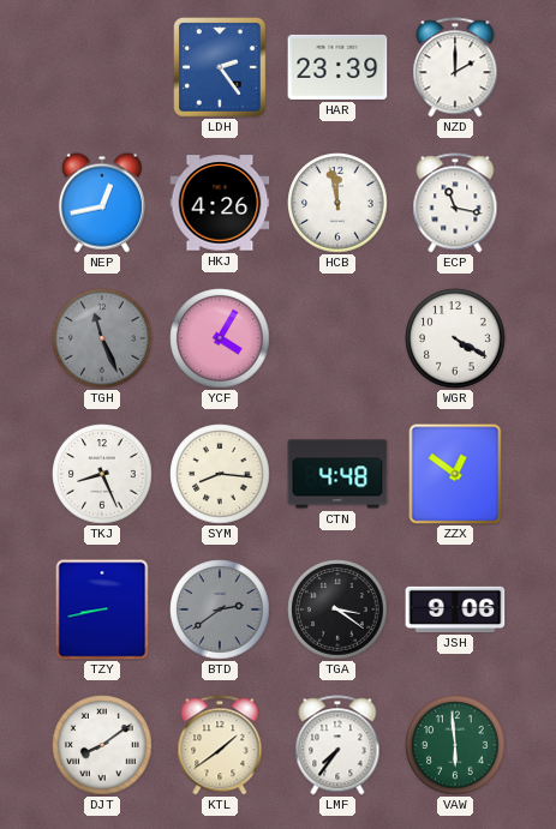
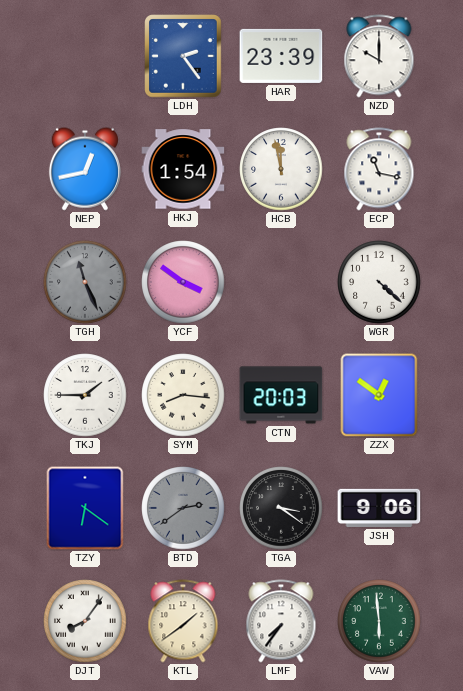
NZD: 2:00 -> 10:00 (379, 56)
HKJ: 4:26 -> 1:54 (183, 169)
YCF: 4:05 -> 3:51 (183, 282)
WGR: 4:20 -> 4:22 (379, 282)
TKJ: 8:26 -> 1:45 (85, 395)
CTN: 4:48 -> 20:03 (281, 395)
TZY: 8:43 -> 6:21 (85, 508)
DJT: 8:09 -> 8:06 (85, 621)
